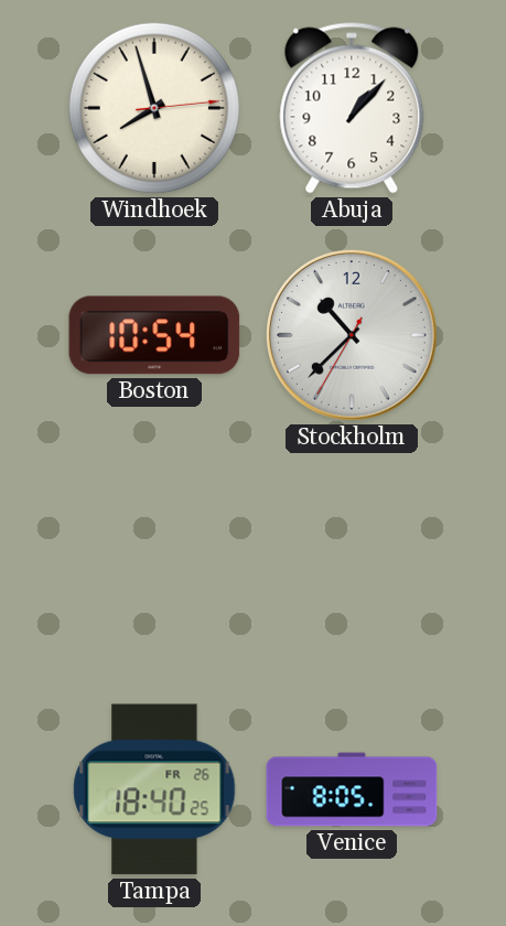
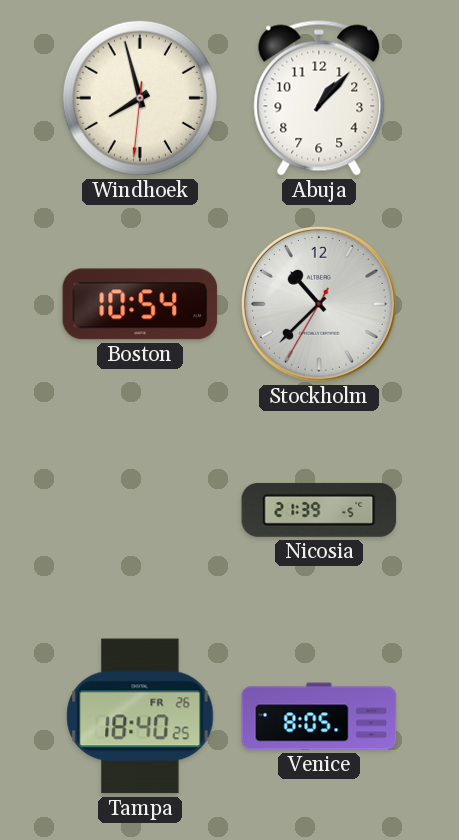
Windhoek: 7:57:14 -> 7:57:31 (140, 98)
Nicosia: none -> 21:39 (319, 510)
